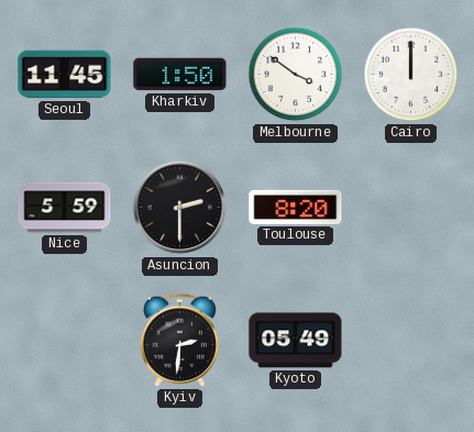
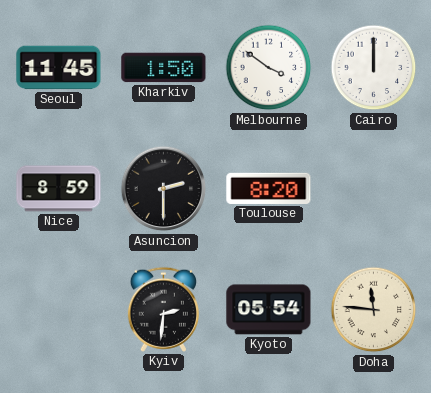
Nice: 5:59 -> 8:59 (59, 189)
Kyoto: 05:49 -> 05:54 (269, 310)
Doha: none -> 11:46 (374, 310)
